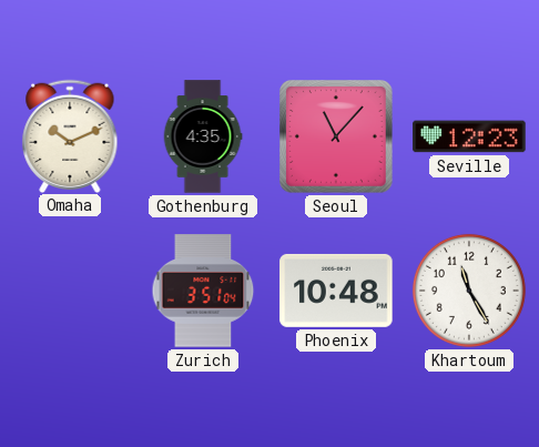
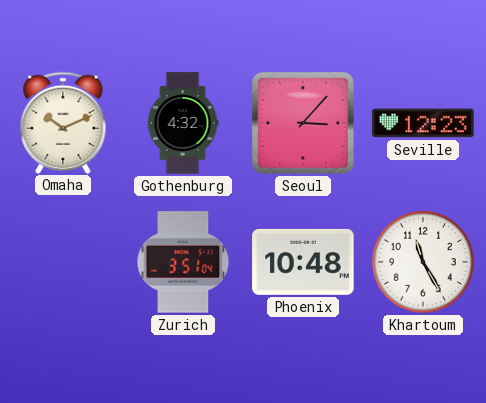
Gothenburg: 4:35 -> 4:32 (183, 123)
Seoul: 11:07 -> 3:07 (304, 124)
